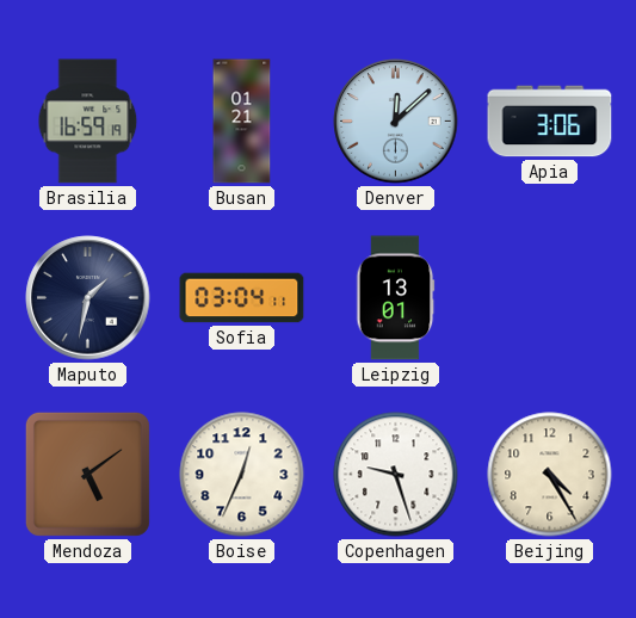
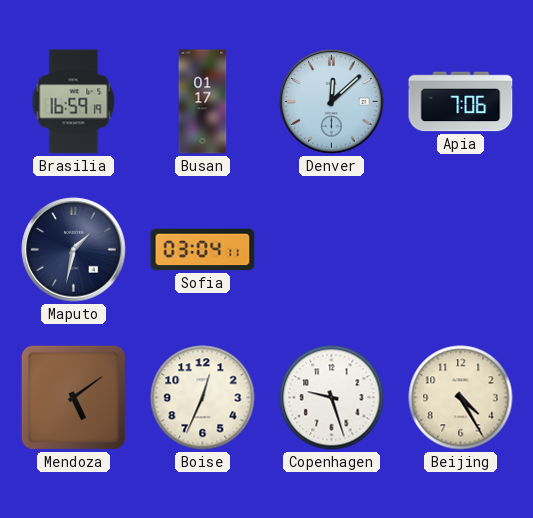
Busan: 01:21 -> 01:17 (203, 102)
Apia: 3:06 -> 7:06 (461, 102)
Leipzig: 13:01 -> none (396, 298)
